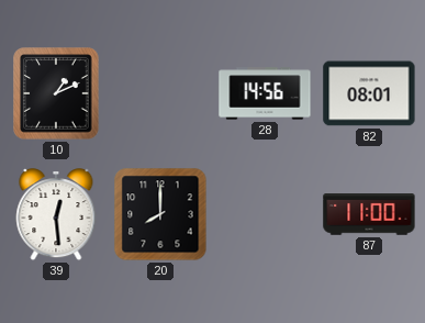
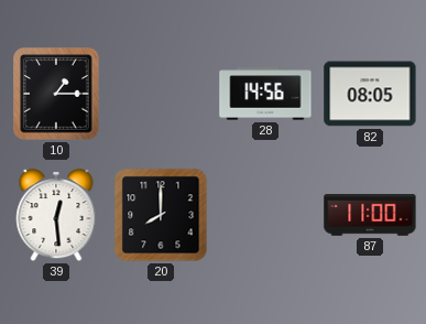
10: 1:11 -> 1:15 (56, 94)
82: 08:01 -> 08:05 (370, 94)
